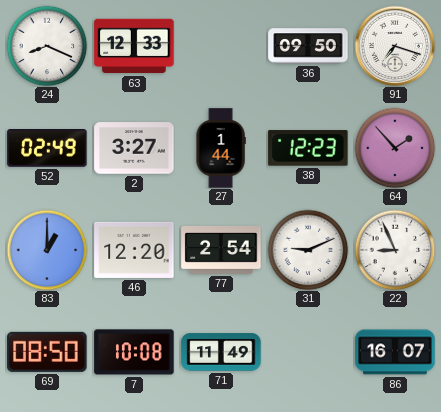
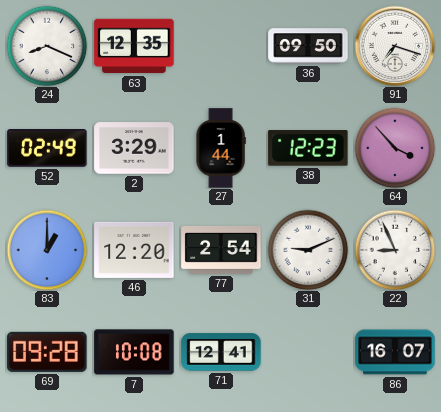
63: 12:33 -> 12:35 (134, 46)
2: 3:27 -> 3:29 (134, 148)
64: 1:53 -> 3:53 (395, 148)
69: 08:50 -> 09:28 (47, 352)
71: 11:49 -> 12:41 (221, 352)
